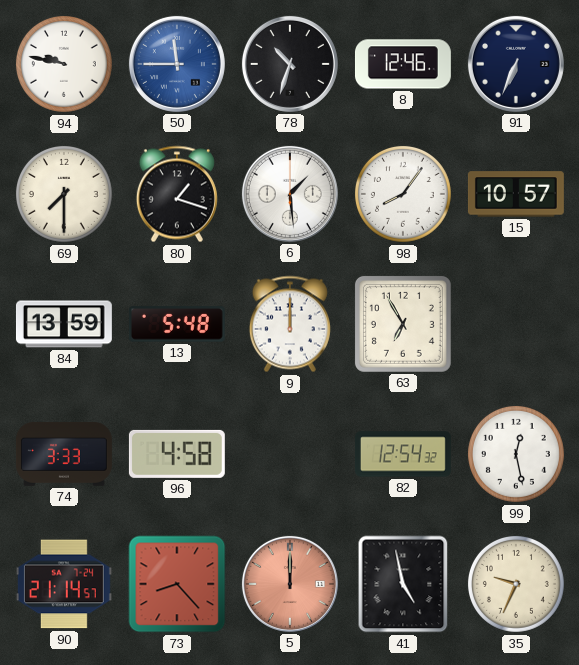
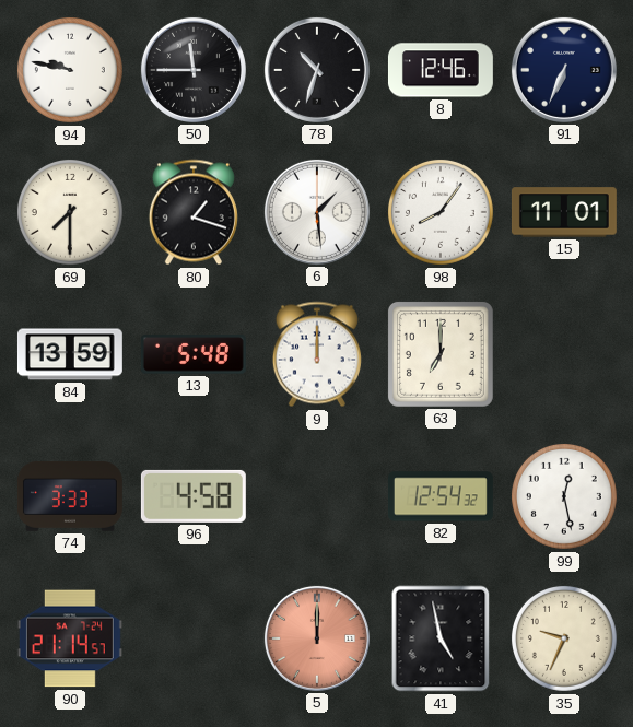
50 dial: blue -> black (194, 70)
15: 10:57 -> 11:01 (564, 212)
63: 6:55 -> 7:00 (441, 354)
73: 8:23 -> none (177, 584)
